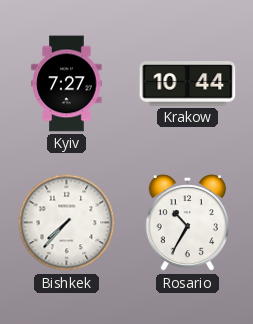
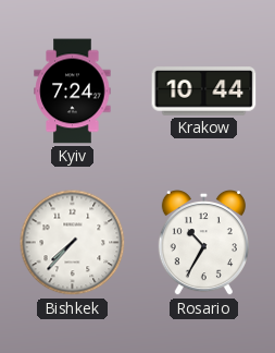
Kyiv: 7:27 -> 7:24 (73, 92)
